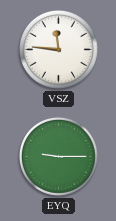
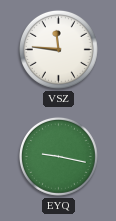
EYQ: 9:15 -> 9:17 (58, 156)
